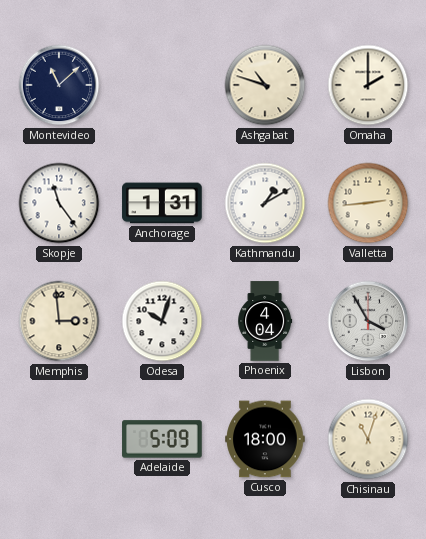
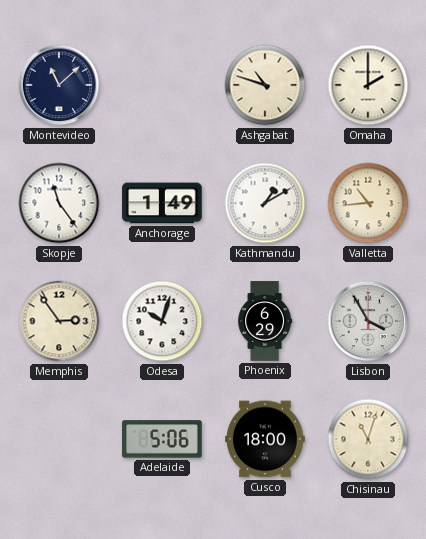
Anchorage: 1:31 -> 1:49 (162, 203)
Valletta: 2:44 -> 10:44 (368, 203)
Memphis: 2:59 -> 2:54 (59, 321)
Phoenix: 4:04 -> 6:29 (265, 321)
Adelaide: 5:09 -> 5:06 (162, 439)
